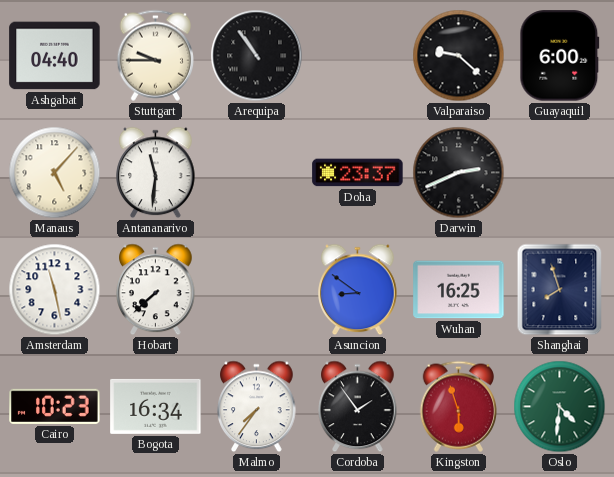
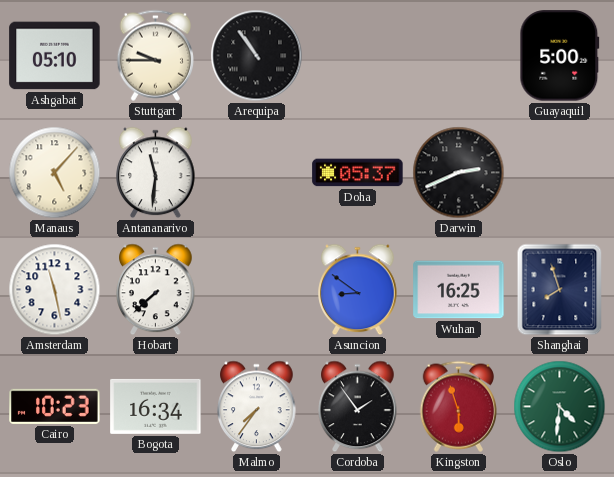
Ashgabat: 04:40 -> 05:10 (55, 56)
Valparaiso: 9:22 -> none (459, 56)
Guayaquil: 6:00 -> 5:00 (560, 56)
Doha: 23:37 -> 05:37 (358, 173)
